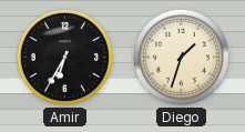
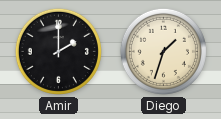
Amir: 6:35 -> 2:00 (58, 51)
